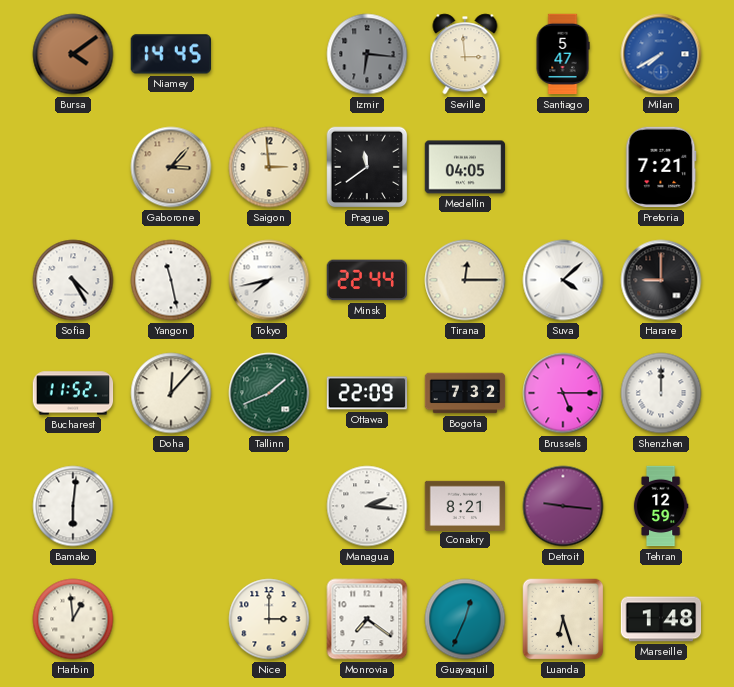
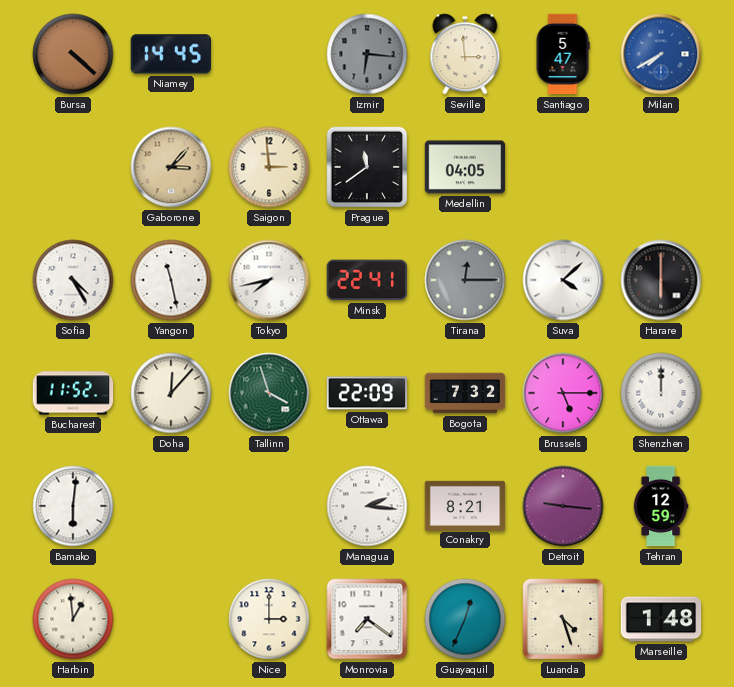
Bursa: 4:09 -> 4:22 (73, 54)
Pretoria: 7:21 -> none (661, 167)
Minsk: 22:44 -> 22:41 (367, 280)
Tirana dial: cream -> grey (465, 280)
Harare: 9:00 -> 6:00 (661, 280)
Tallinn: 1:41 -> 3:57 (269, 393)
Luanda: 6:27 -> 4:27 (563, 619)
